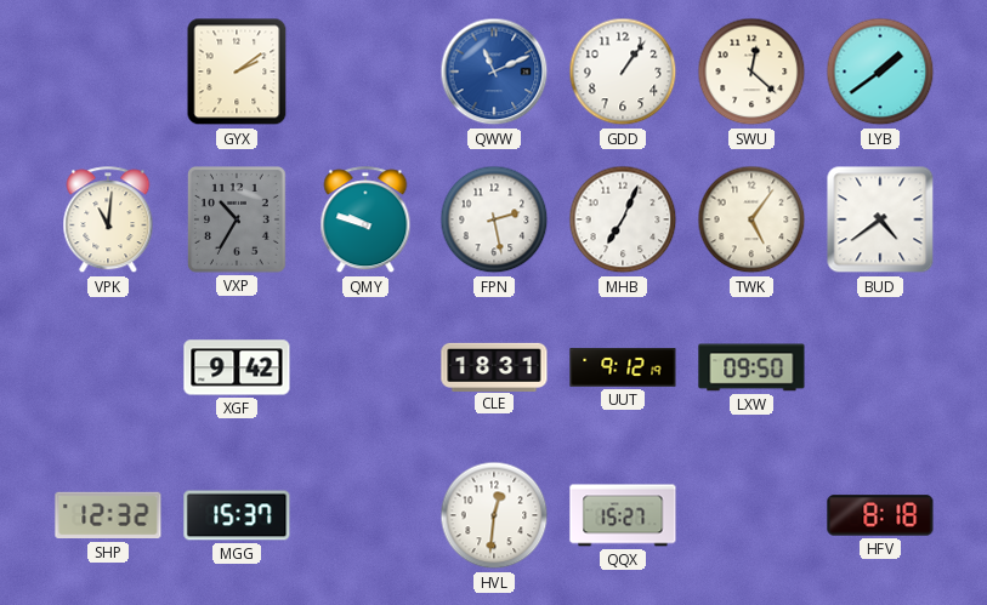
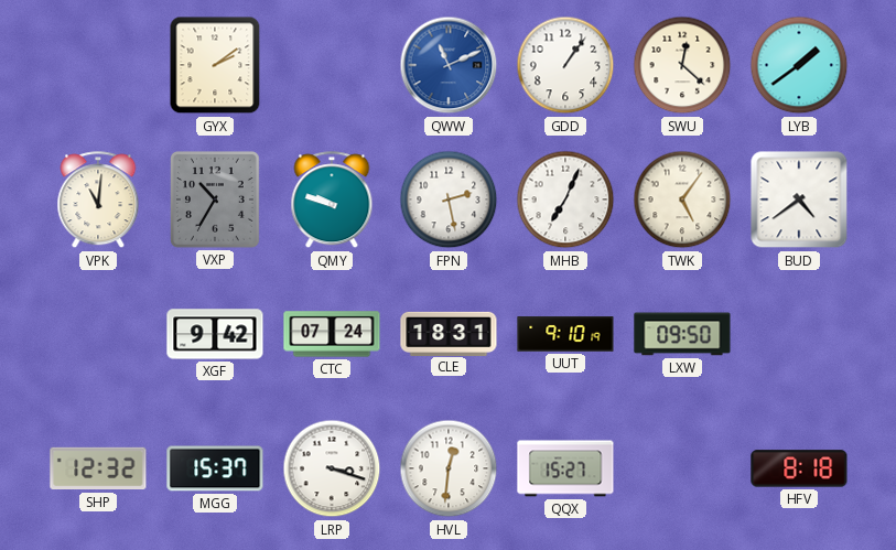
CTC: none -> 07:24 (332, 334)
UUT: 9:12 -> 9:10 (565, 334)
LRP: none -> 3:18 (332, 468)
